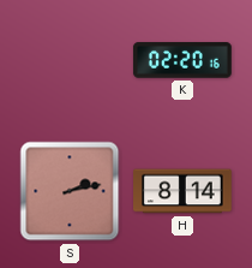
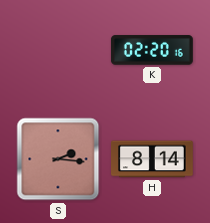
S: 2:13 -> 2:16 (58, 159)
